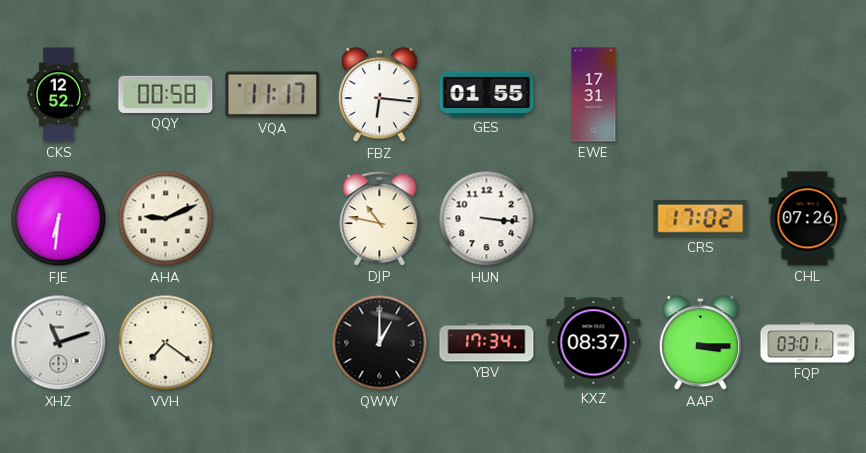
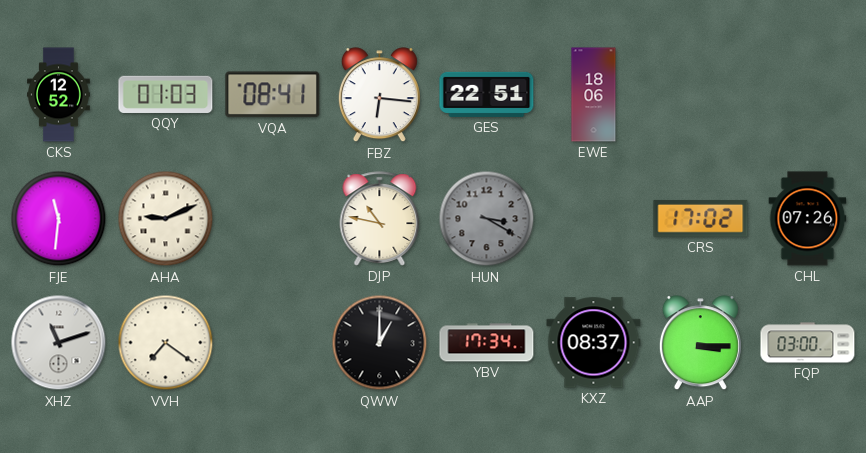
QQY: 00:58 -> 01:03 (166, 94)
VQA: 11:17 -> 08:41 (273, 95)
GES: 01:55 -> 22:51 (487, 94)
EWE: 17:31 -> 18:06 (594, 95)
FJE: 6:31 -> 11:31 (59, 219)
HUN: 3:16 -> 3:20 (487, 219)
HUN dial: white -> grey (487, 219)
FQP: 03:01 -> 03:00 (808, 343)
